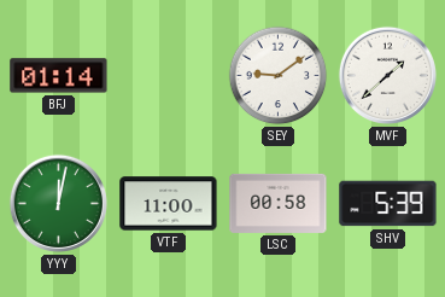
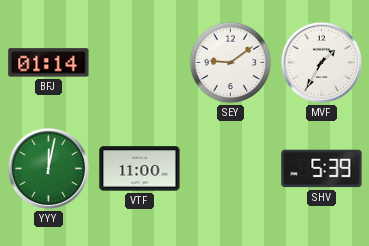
MVF: 1:38 -> 1:35 (321, 62)
LSC: 00:58 -> none (279, 203)
